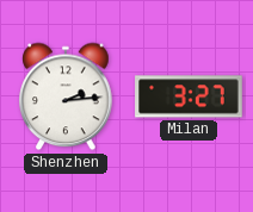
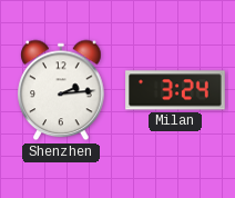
Milan: 3:27 -> 3:24 (175, 90)
